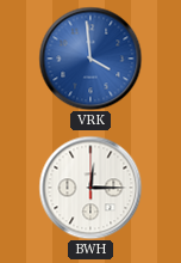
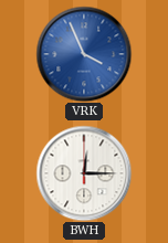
VRK: 3:59 -> 3:56 (84, 54)
